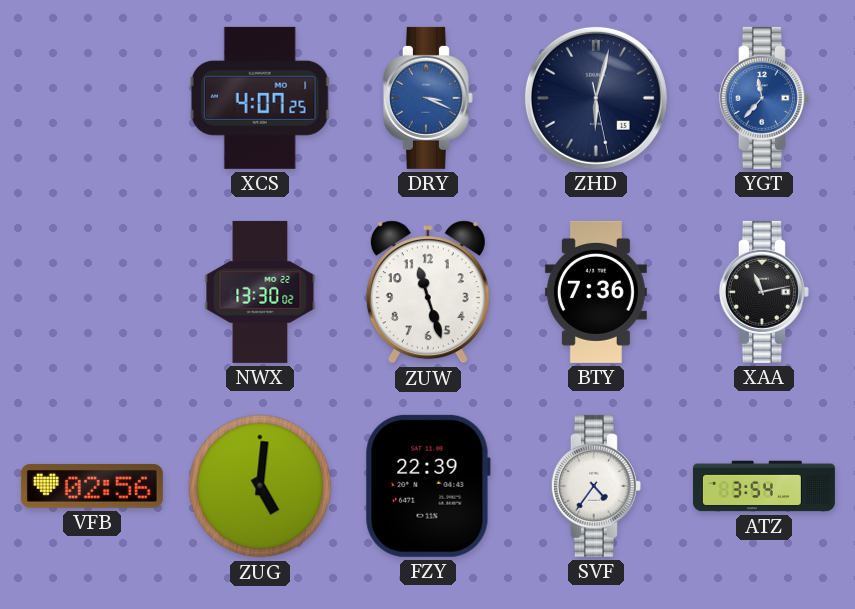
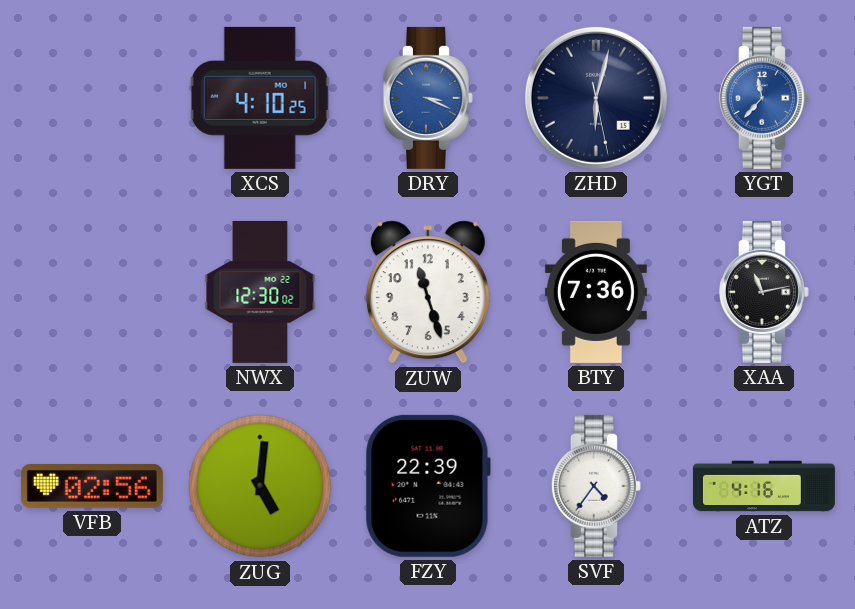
XCS: 4:07 -> 4:10 (260, 98)
NWX: 13:30 -> 12:30 (260, 292)
ATZ: 3:54 -> 4:16 (764, 486)
